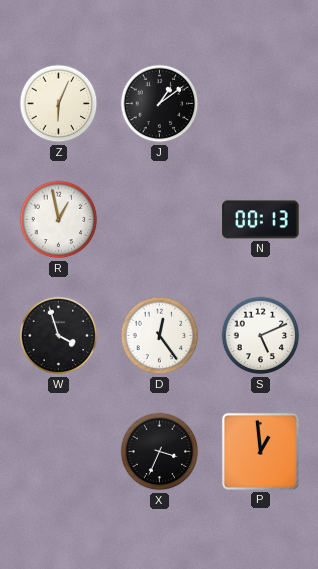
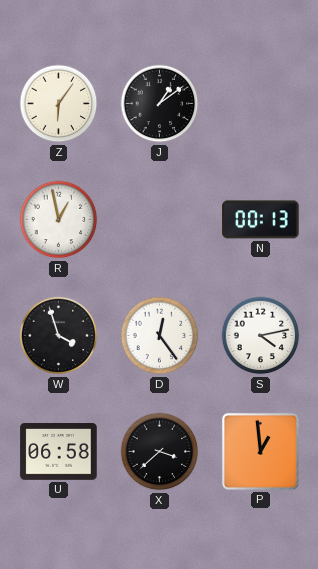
Z: 6:04 -> 6:06 (59, 104)
S: 5:11 -> 4:13 (261, 336)
U: none -> 06:58 (59, 452)
X: 3:34 -> 3:38 (160, 452)
